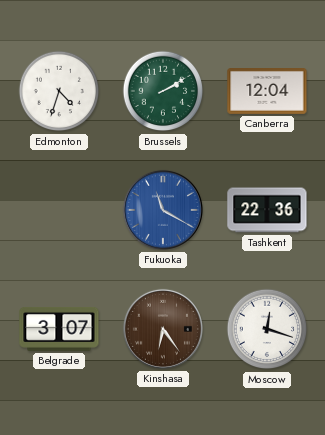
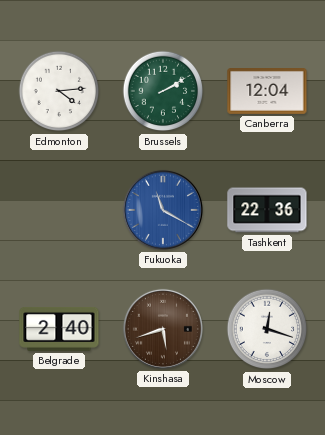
Edmonton: 4:33 -> 4:14 (59, 91)
Belgrade: 3:07 -> 2:40 (59, 329)
Kinshasa: 6:24 -> 5:42 (163, 329)
